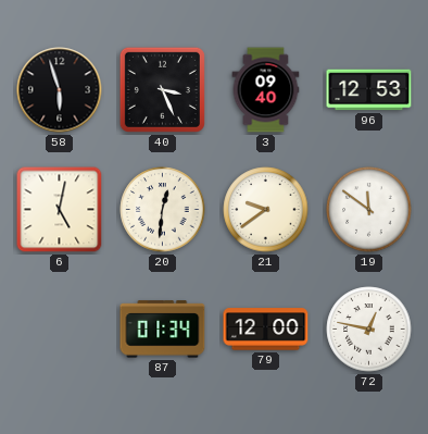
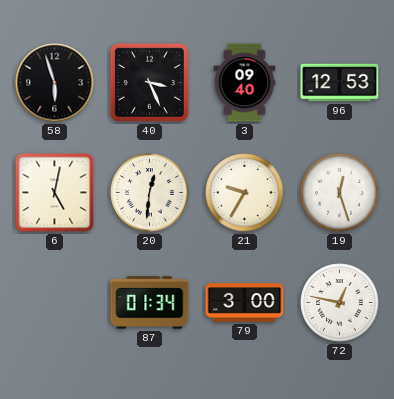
21: 9:39 -> 9:35 (245, 193)
19: 11:51 -> 12:27 (340, 193)
79: 12:00 -> 3:00 (245, 303)
